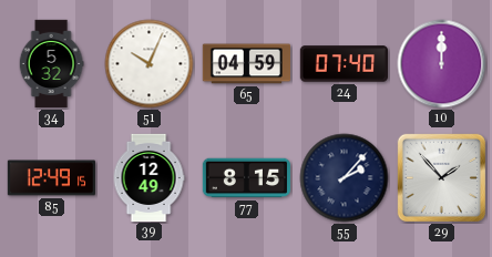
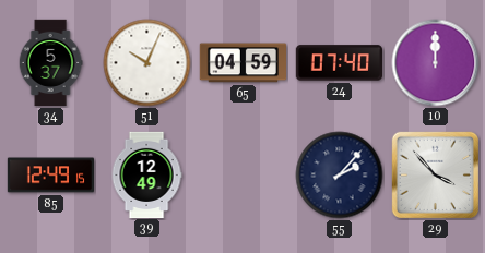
34: 5:32 -> 5:37 (50, 63)
77: 8:15 -> none (246, 178)
29: 1:53 -> 3:53 (435, 174)
